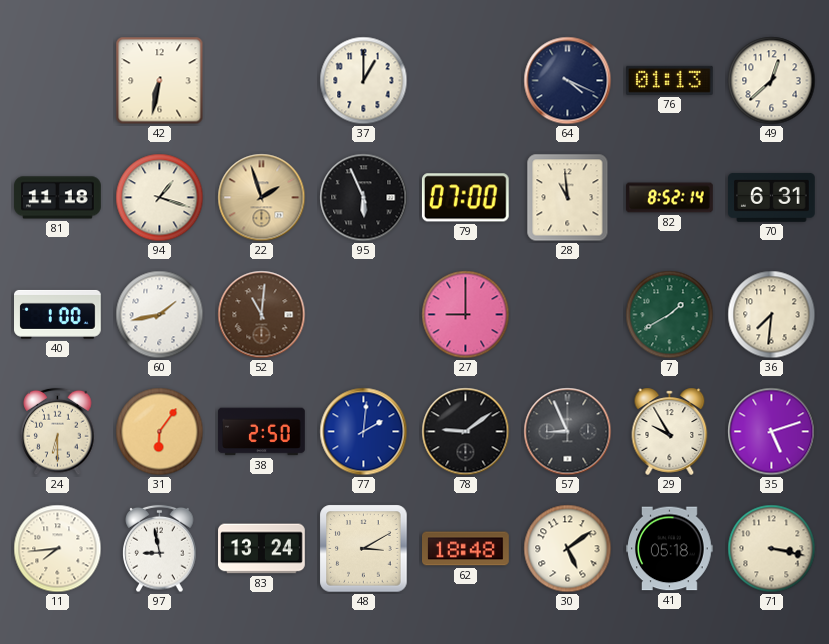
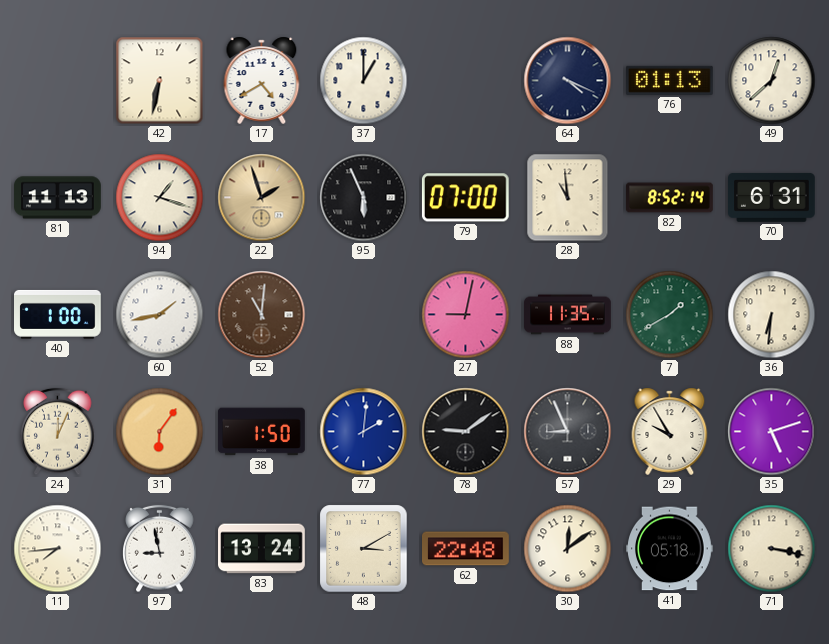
17: none -> 4:40 (262, 80)
81: 11:18 -> 11:13 (58, 198)
27: 9:00 -> 9:02 (466, 315)
88: none -> 11:35 (568, 315)
36: 7:31 -> 6:31 (772, 315)
24: 6:30 -> 12:04 (58, 432)
38: 2:50 -> 1:50 (262, 432)
62: 18:48 -> 22:48 (466, 549)
30: 5:09 -> 12:09 (568, 549)
